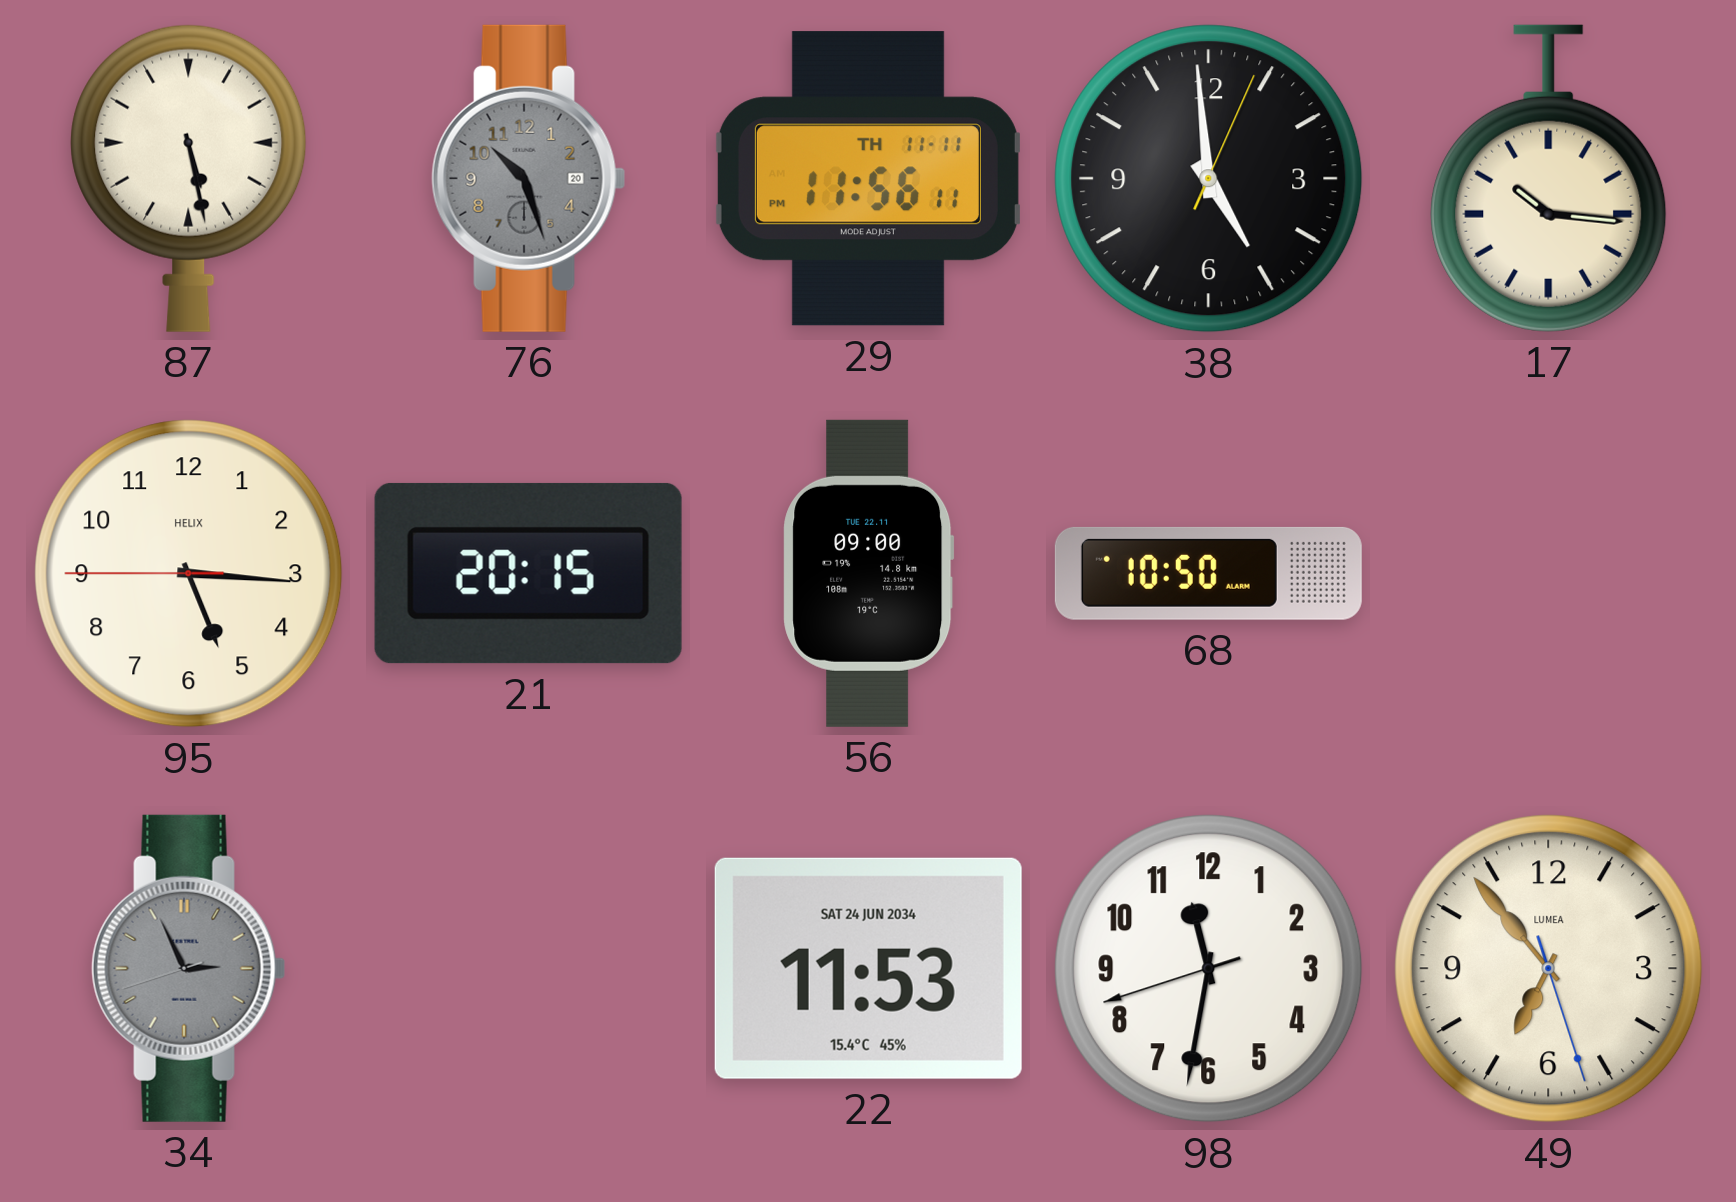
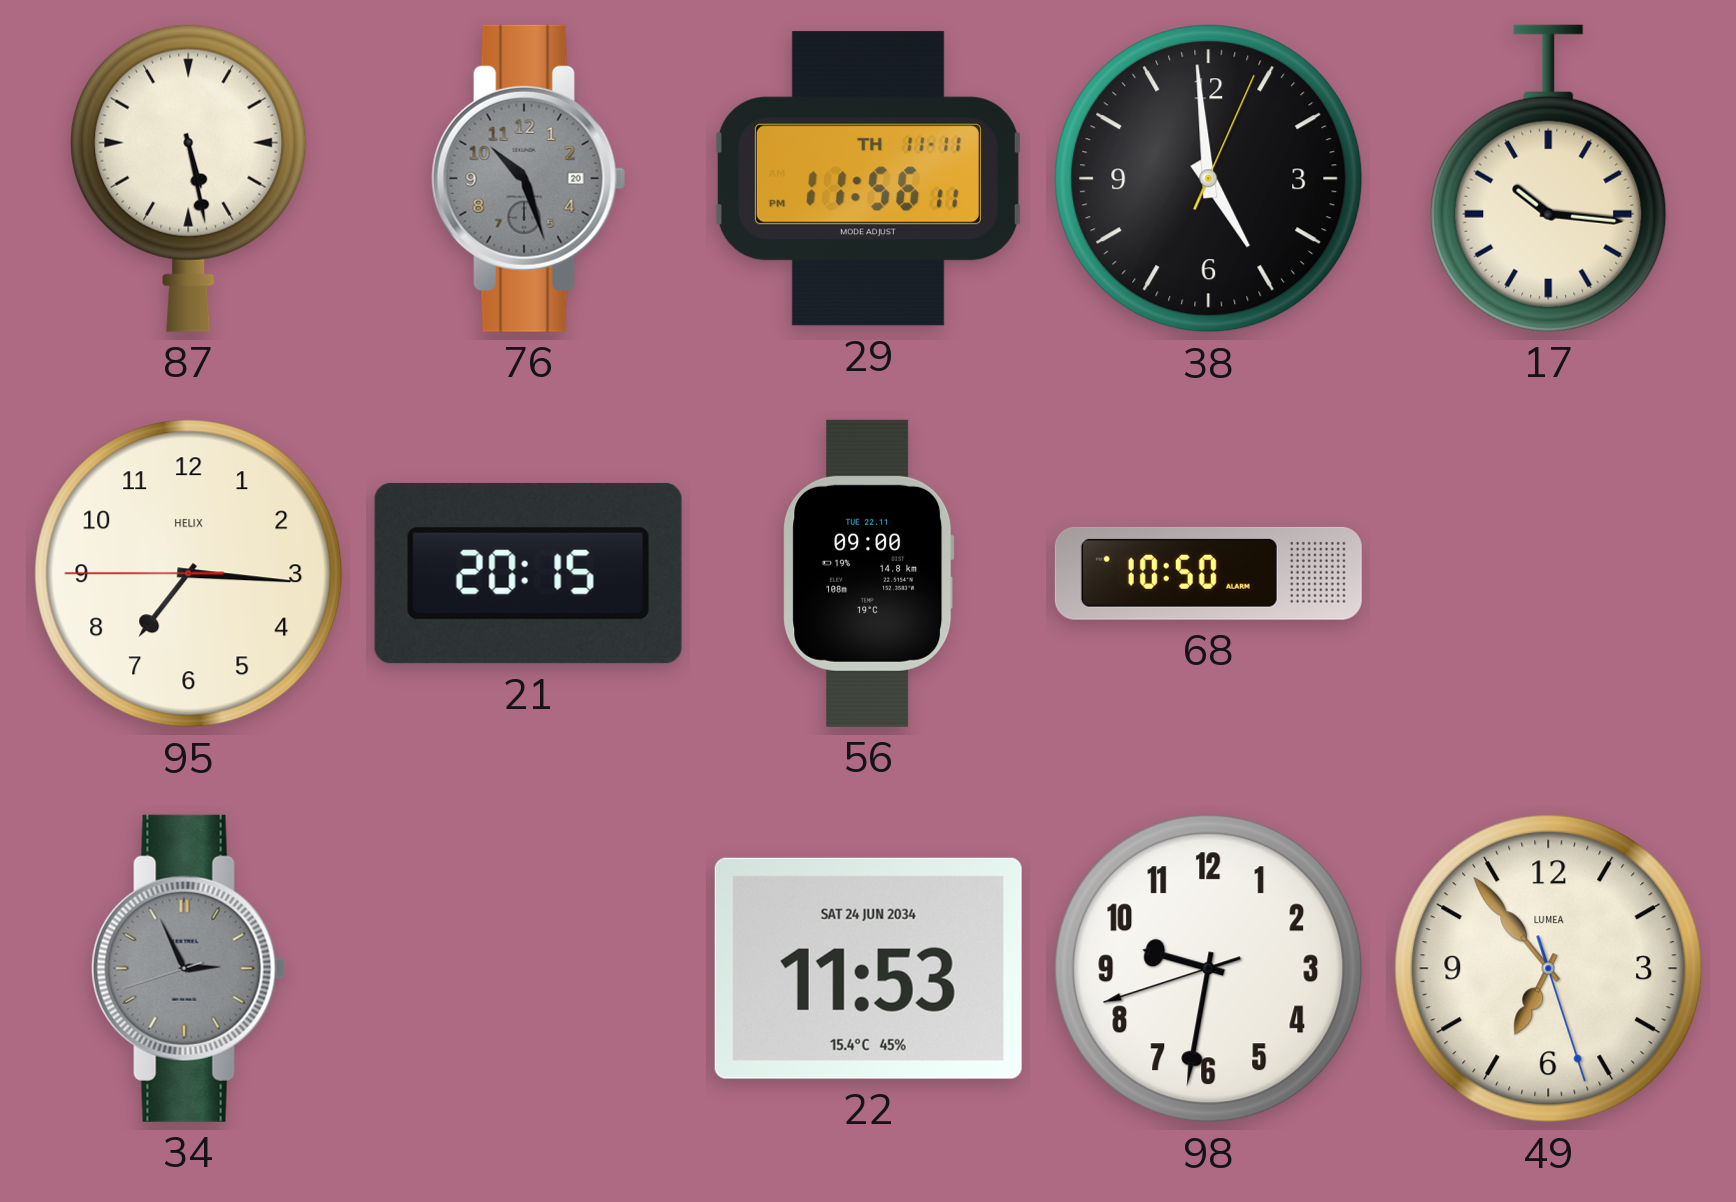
95: 5:15 -> 7:15 (189, 574)
98: 11:31 -> 9:31 (1209, 969)
